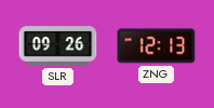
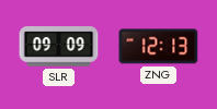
SLR: 09:26 -> 09:09 (59, 47)
